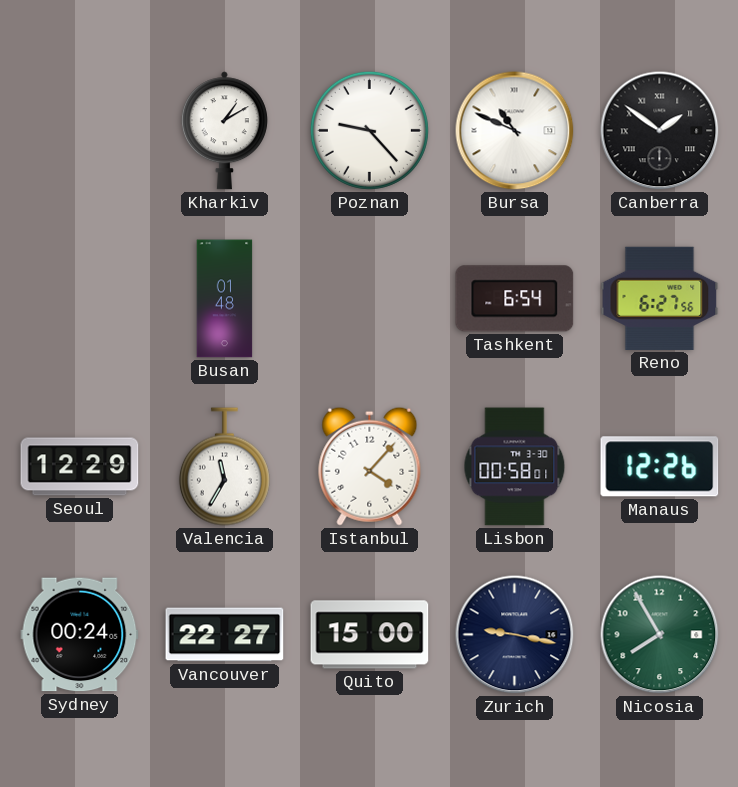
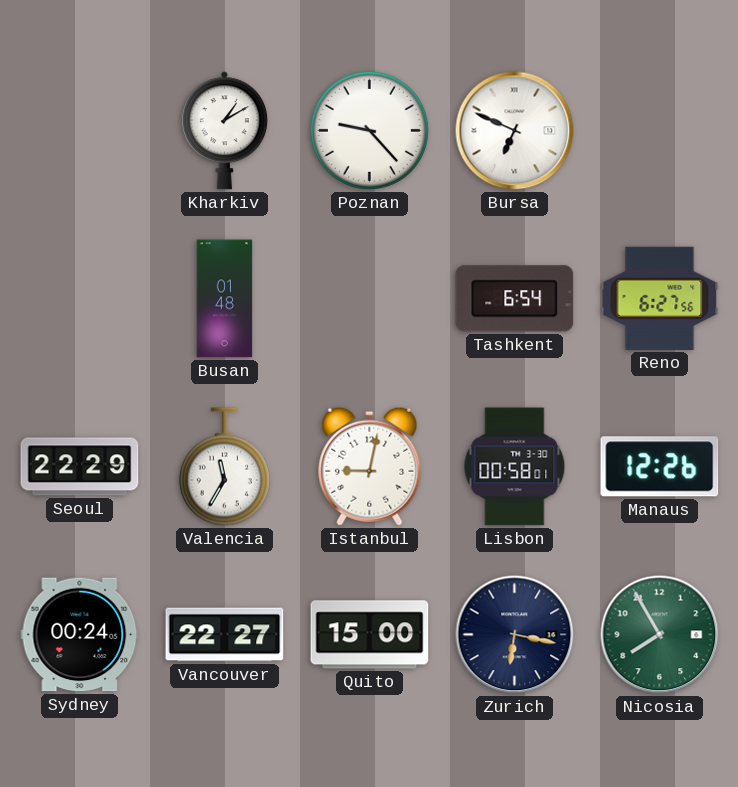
Bursa: 10:49 -> 6:49 (515, 131)
Canberra: 1:51 -> none (660, 131)
Seoul: 12:29 -> 22:29 (80, 467)
Istanbul: 4:07 -> 9:02 (370, 466)
Zurich: 9:17 -> 6:17 (515, 635)
